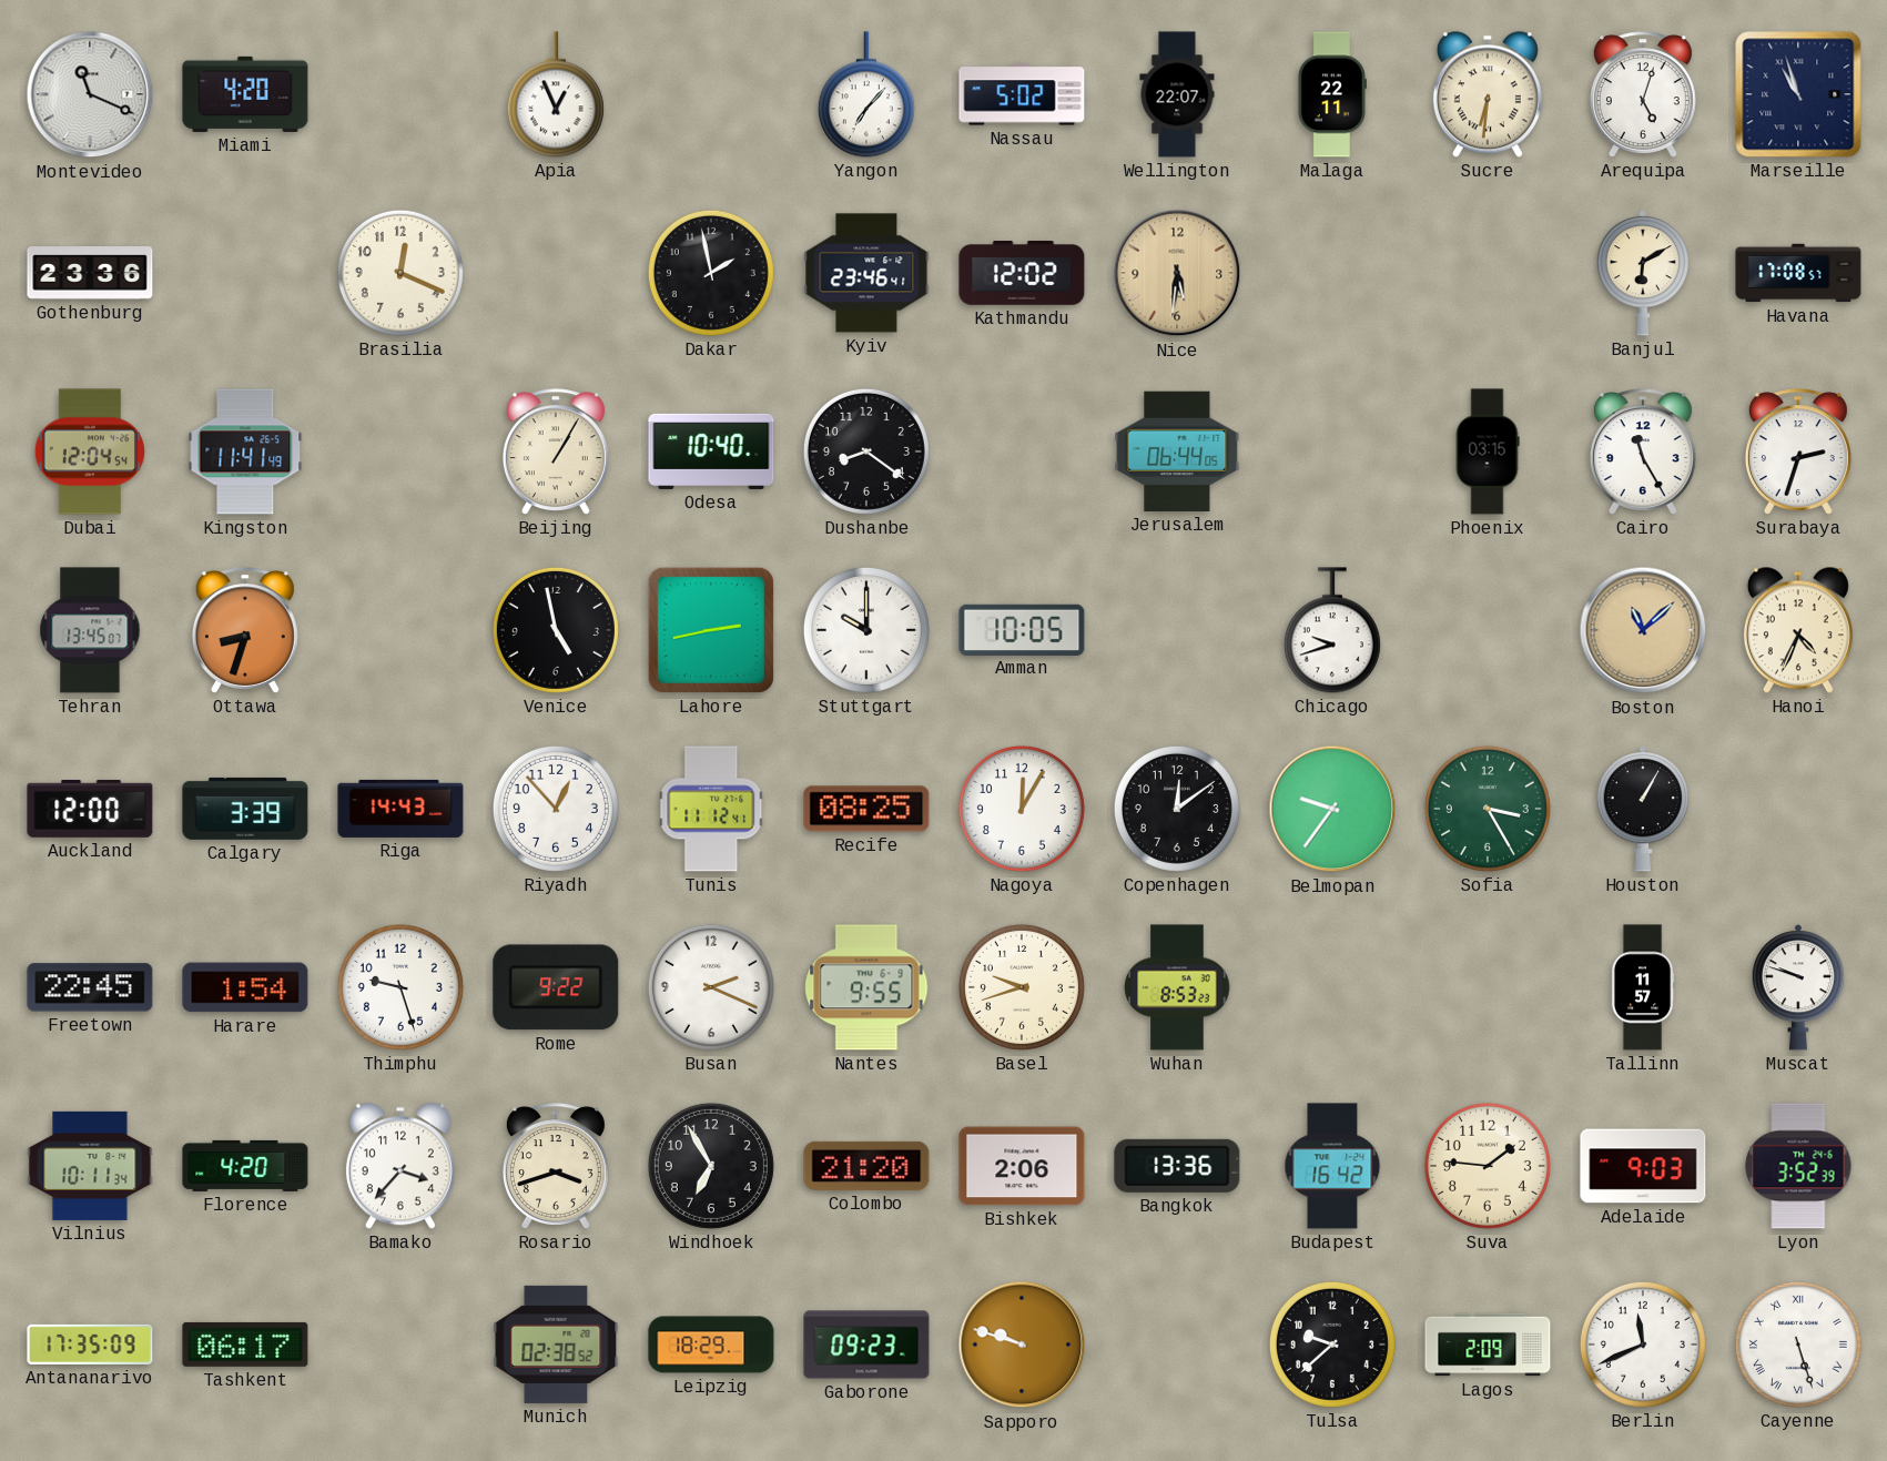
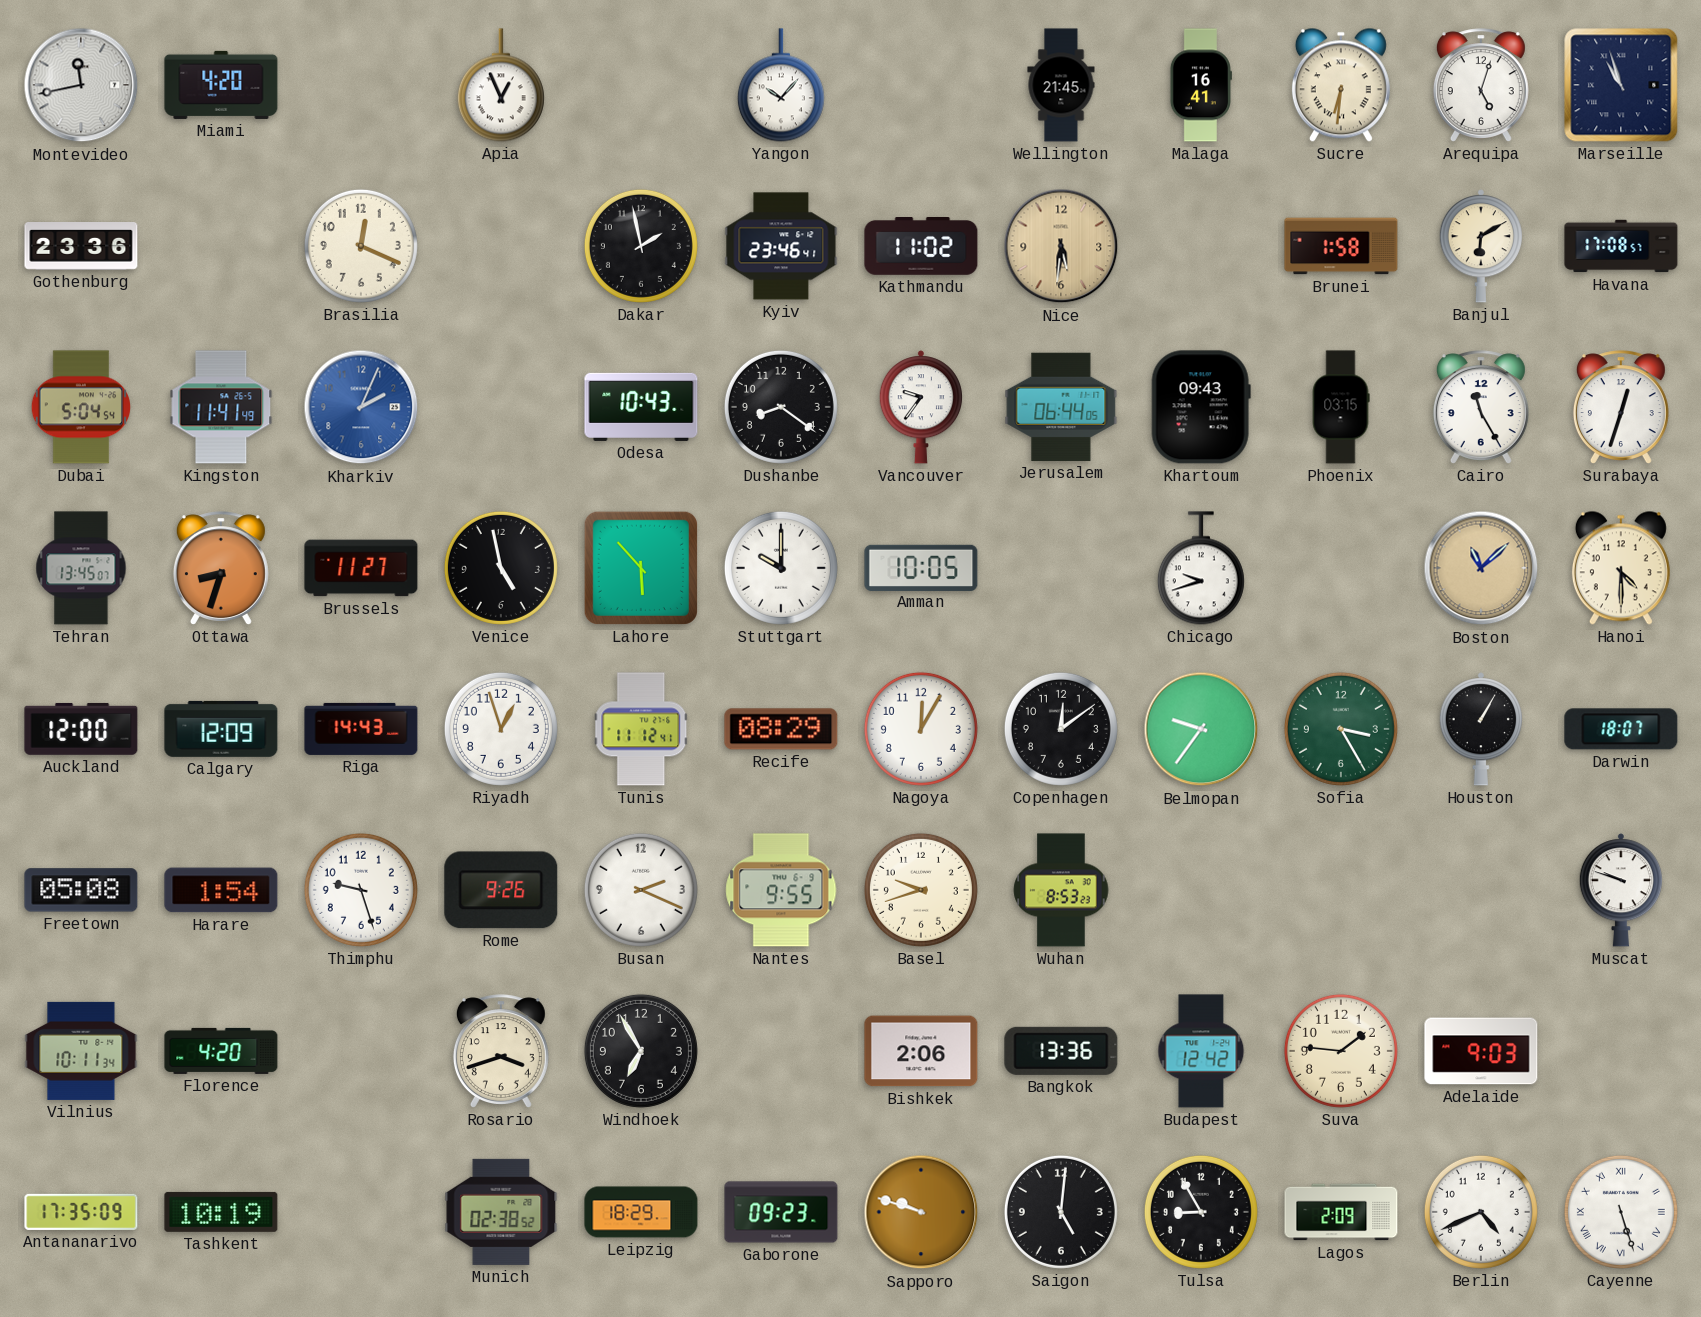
Montevideo: 11:19 -> 11:43 (81, 85)
Yangon: 7:07 -> 10:07 (781, 85)
Nassau: 5:02 -> none (1022, 94)
Wellington: 22:07 -> 21:45 (1061, 85)
Malaga: 22:11 -> 16:41 (1200, 85)
Kathmandu: 12:02 -> 11:02 (921, 247)
Brunei: none -> 1:58 (1341, 246)
Dubai: 12:04 -> 5:04 (80, 407)
Kharkiv: none -> 2:04 (361, 407)
Beijing: 1:05 -> none (556, 452)
Odesa: 10:40 -> 10:43 (641, 407)
Vancouver: none -> 9:36 (920, 407)
Khartoum: none -> 09:43 (1201, 407)
Surabaya: 2:33 -> 12:33 (1621, 407)
Brussels: none -> 11:27 (361, 568)
Lahore: 2:43 -> 5:53 (641, 568)
Hanoi: 4:34 -> 4:30 (1621, 568)
Calgary: 3:39 -> 12:09 (221, 729)
Riyadh: 12:53 -> 12:57 (501, 729)
Recife: 08:25 -> 08:29 (781, 729)
Darwin: none -> 18:07 (1621, 729)
Freetown: 22:45 -> 05:08 (81, 890)
Rome: 9:22 -> 9:26 (501, 890)
Tallinn: 11:57 -> none (1643, 987)
Bamako: 3:37 -> none (400, 1166)
Colombo: 21:20 -> none (866, 1166)
Budapest: 16:42 -> 12:42 (1201, 1051)
Lyon: 3:52 -> none (1798, 1166)
Tashkent: 06:17 -> 10:19 (221, 1212)
Saigon: none -> 5:01 (1061, 1212)
Tulsa: 9:38 -> 8:55 (1201, 1212)
Berlin: 11:41 -> 4:41 (1481, 1212)
